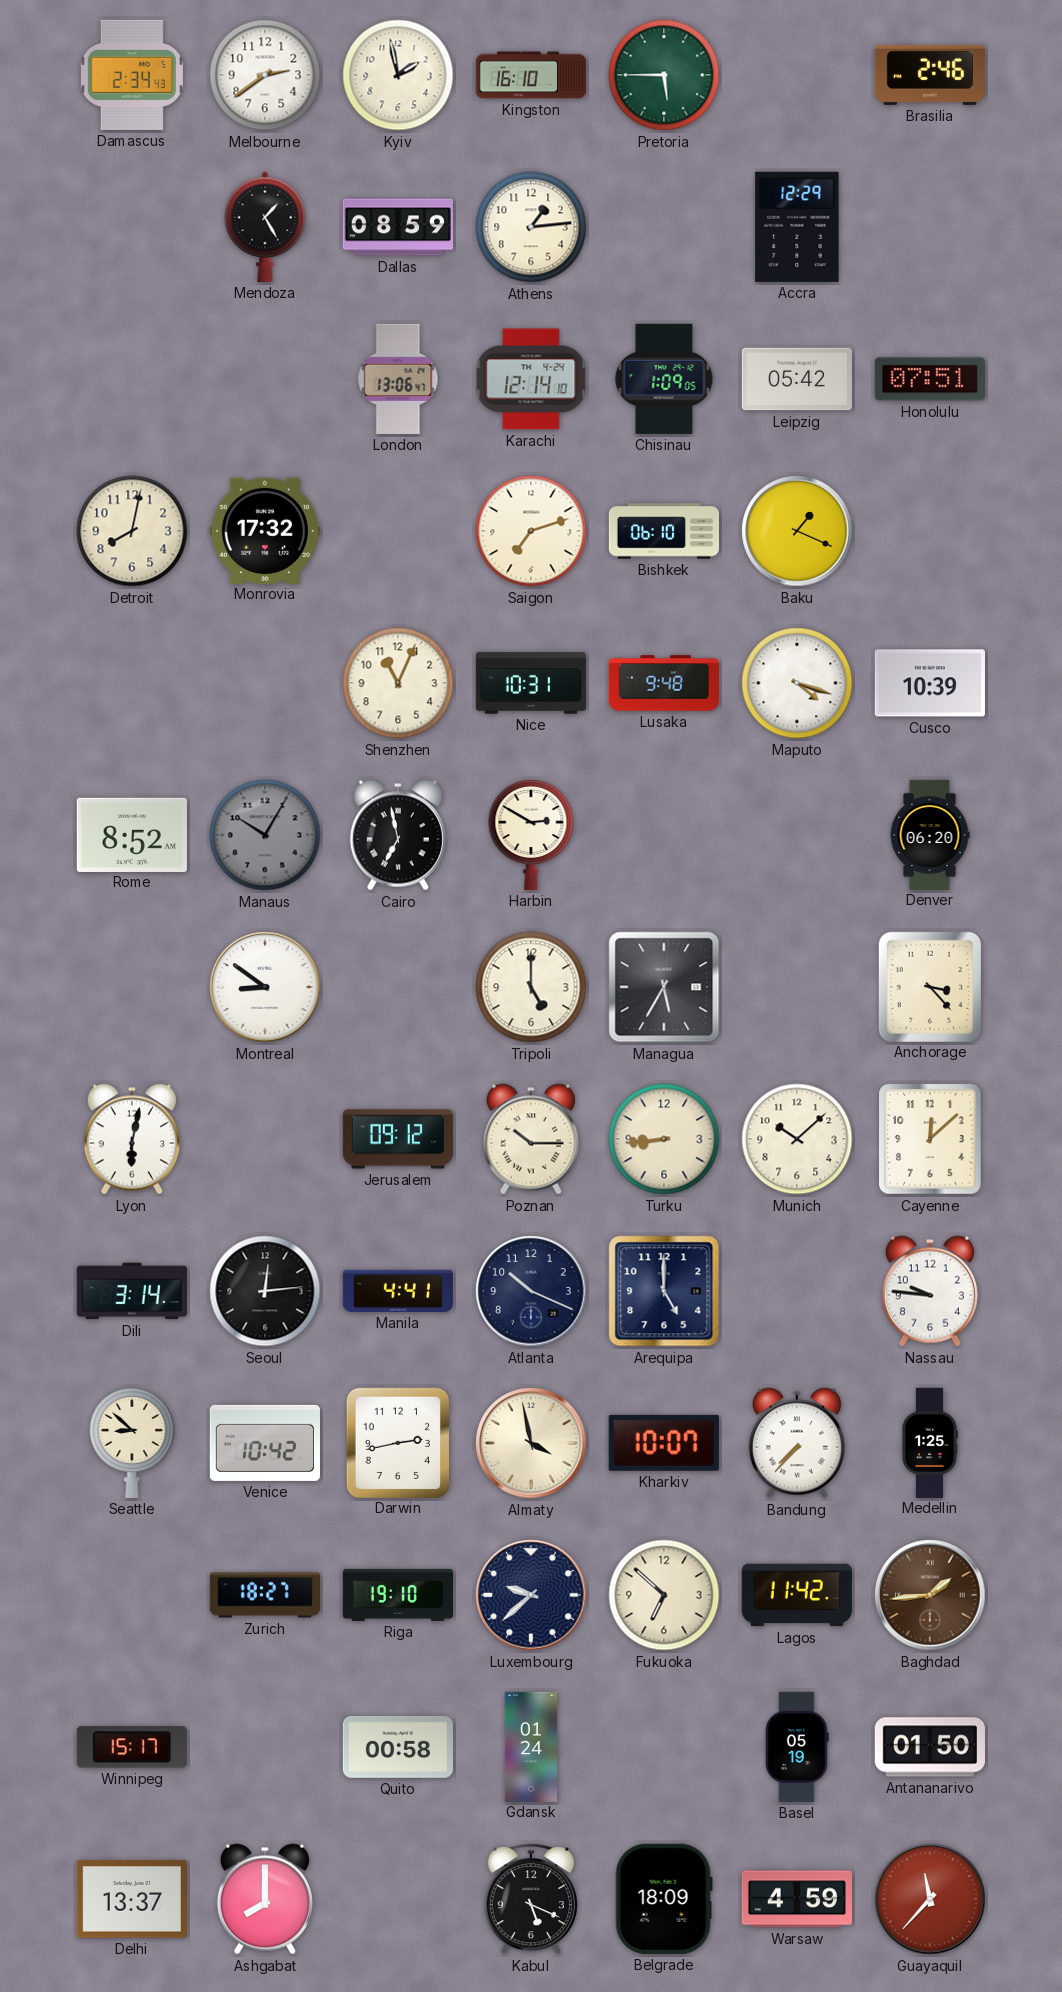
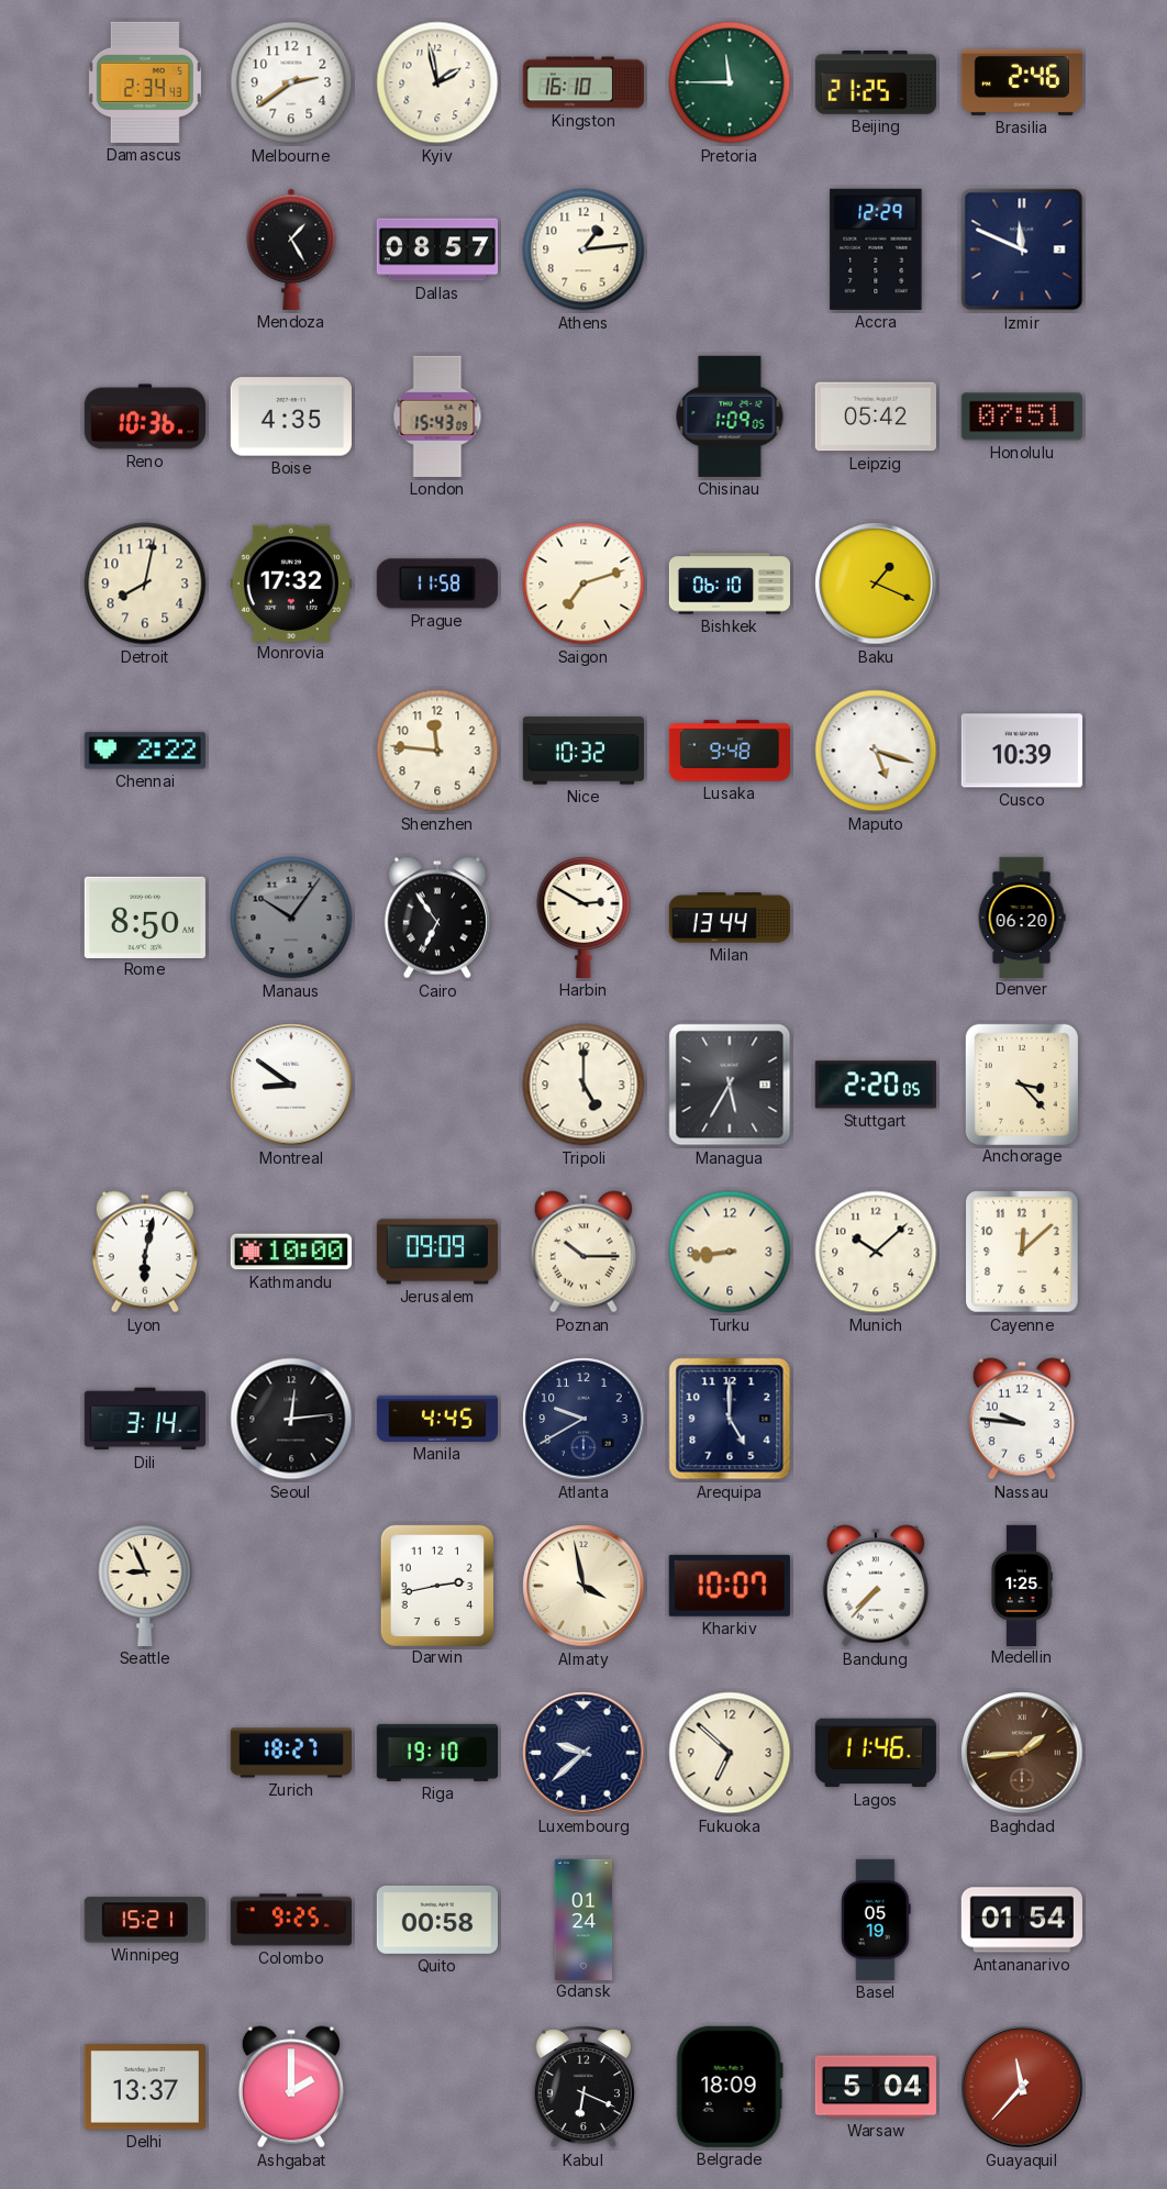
Pretoria: 5:45 -> 11:45 (730, 82)
Beijing: none -> 21:25 (876, 84)
Dallas: 08:59 -> 08:57 (436, 249)
Izmir: none -> 11:49 (1022, 249)
Reno: none -> 10:36 (144, 416)
Boise: none -> 4:35 (291, 416)
London: 13:06 -> 15:43 (437, 416)
Karachi: 12:14 -> none (531, 379)
Prague: none -> 11:58 (437, 584)
Chennai: none -> 2:22 (145, 751)
Shenzhen: 11:04 -> 11:46 (437, 751)
Nice: 10:31 -> 10:32 (582, 751)
Maputo: 4:18 -> 5:18 (876, 751)
Rome: 8:52 -> 8:50 (145, 916)
Manaus: 10:05 -> 10:06 (291, 918)
Cairo: 6:58 -> 6:54 (437, 918)
Milan: none -> 13:44 (730, 918)
Stuttgart: none -> 2:20 (876, 1085)
Kathmandu: none -> 10:00 (291, 1252)
Jerusalem: 09:12 -> 09:09 (437, 1252)
Manila: 4:41 -> 4:45 (437, 1419)
Atlanta: 10:19 -> 9:40 (583, 1419)
Seattle: 8:52 -> 8:56 (145, 1585)
Venice: 10:42 -> none (265, 1443)
Lagos: 11:42 -> 11:46 (876, 1753)
Winnipeg: 15:17 -> 15:21 (145, 1920)
Colombo: none -> 9:25 (291, 1920)
Antananarivo: 01:50 -> 01:54 (1022, 1920)
Ashgabat: 8:00 -> 2:00 (291, 2087)
Kabul: 5:19 -> 6:19 (583, 2088)
Warsaw: 4:59 -> 5:04 (876, 2087)
